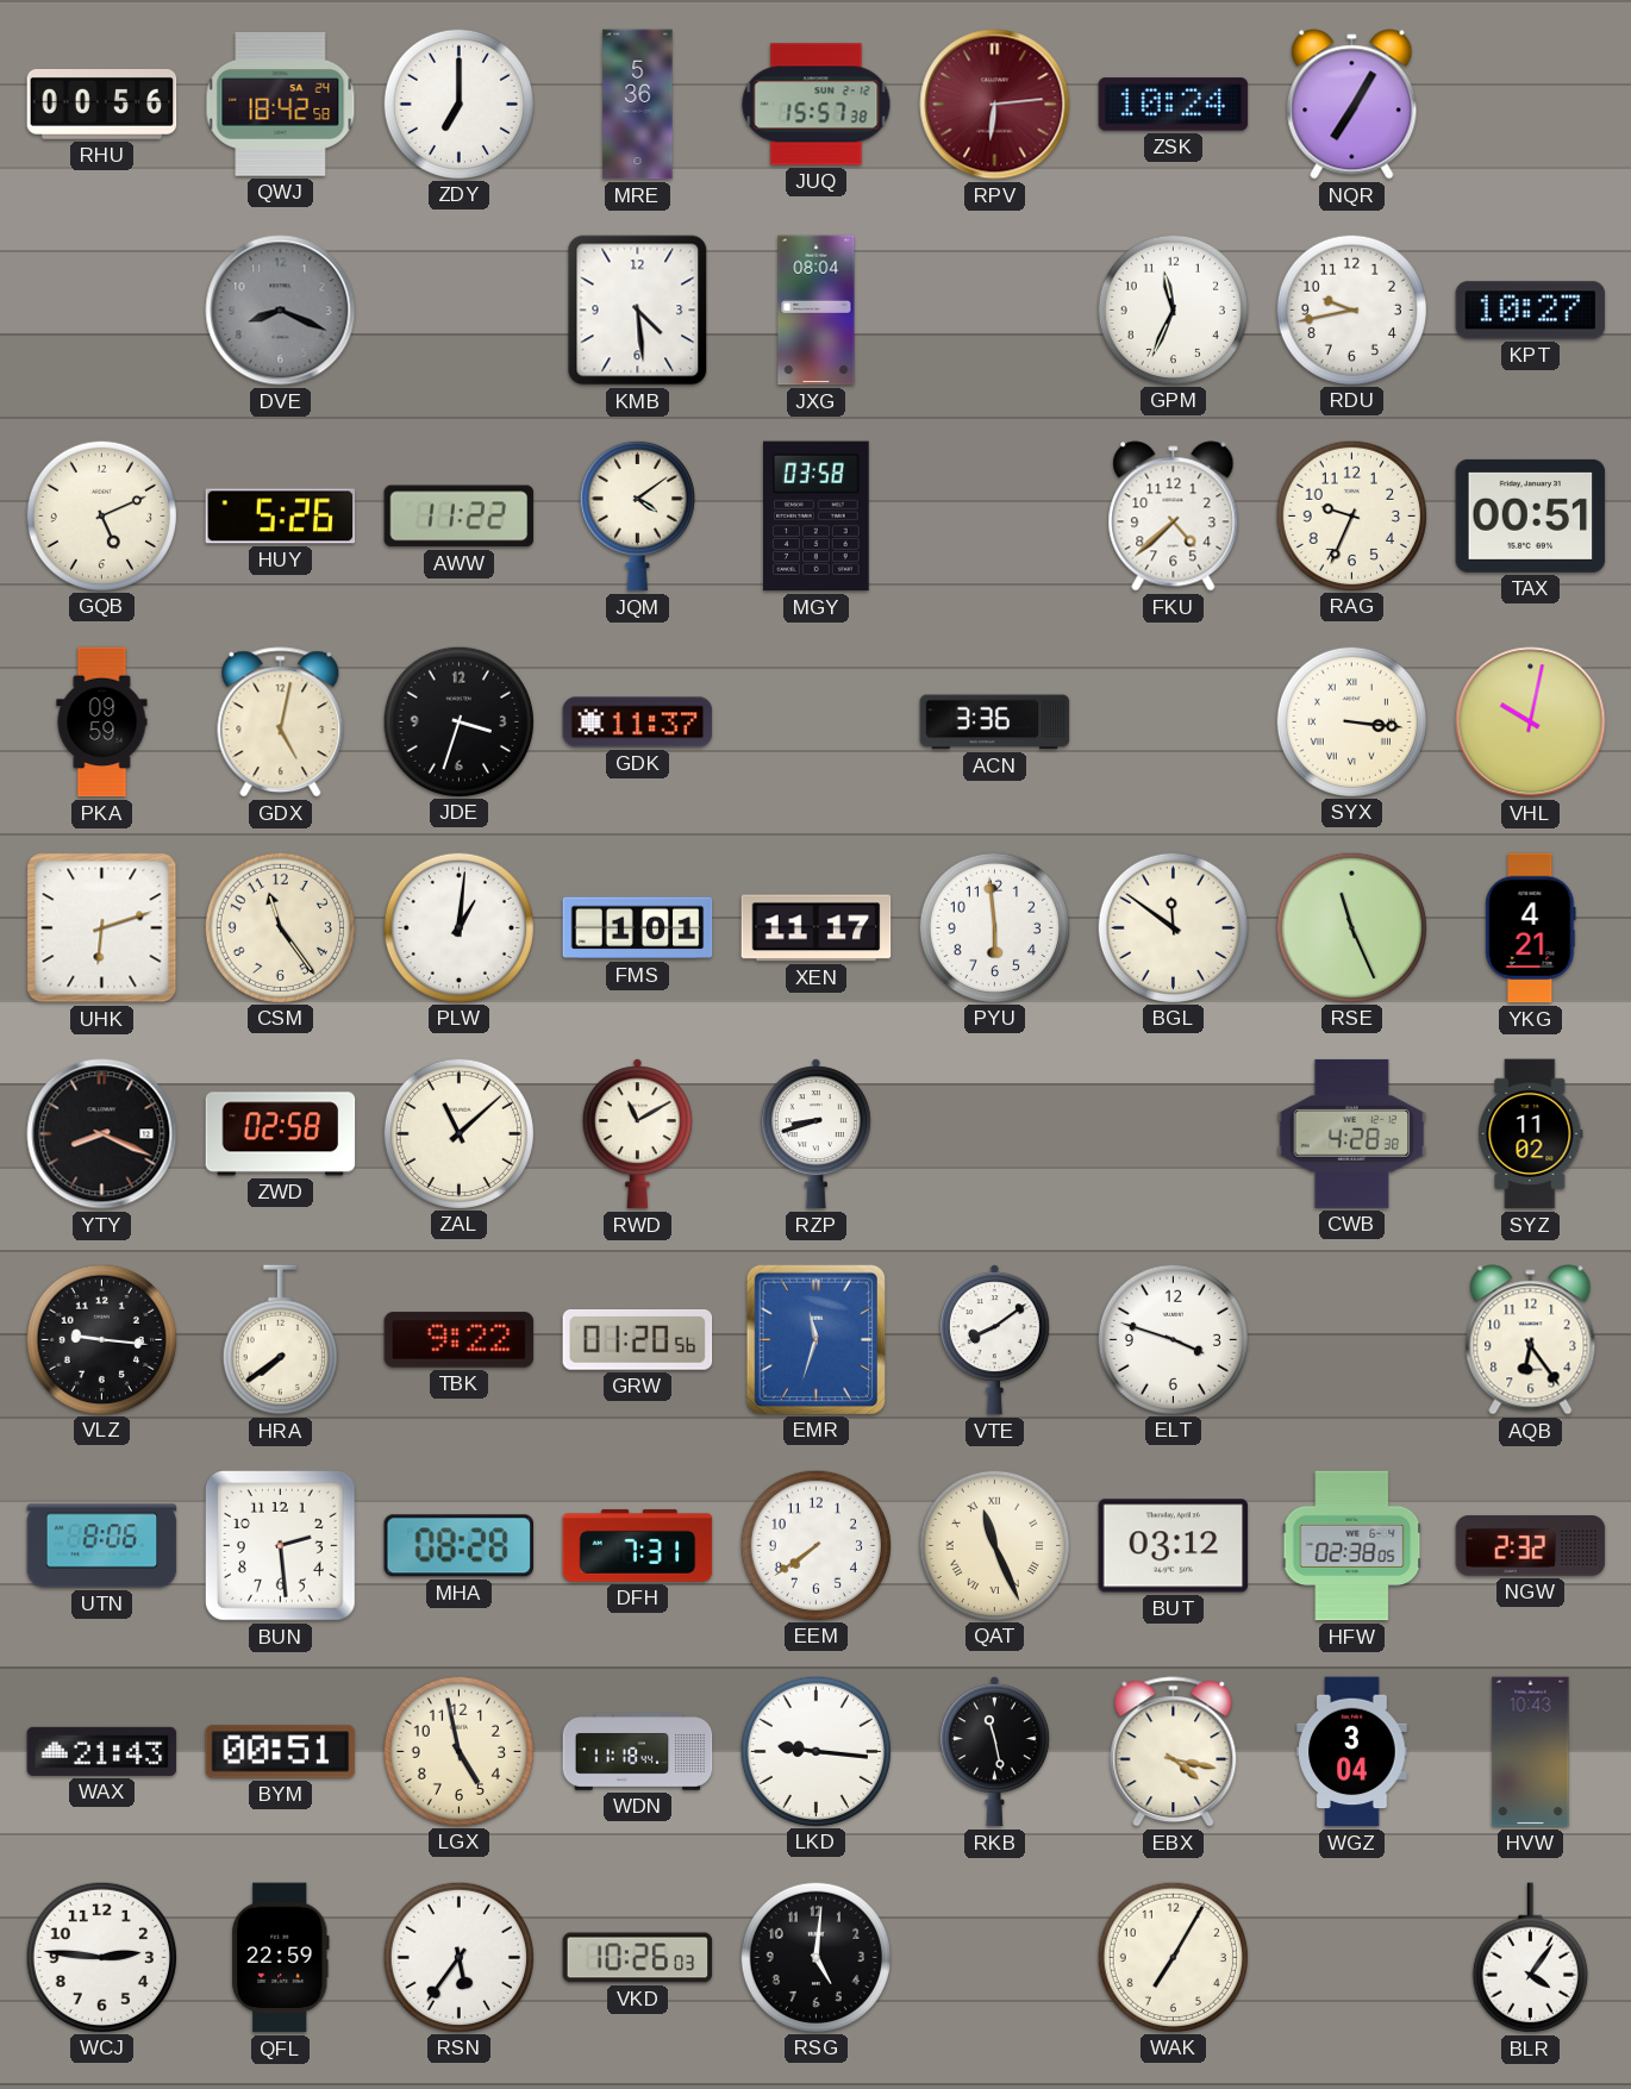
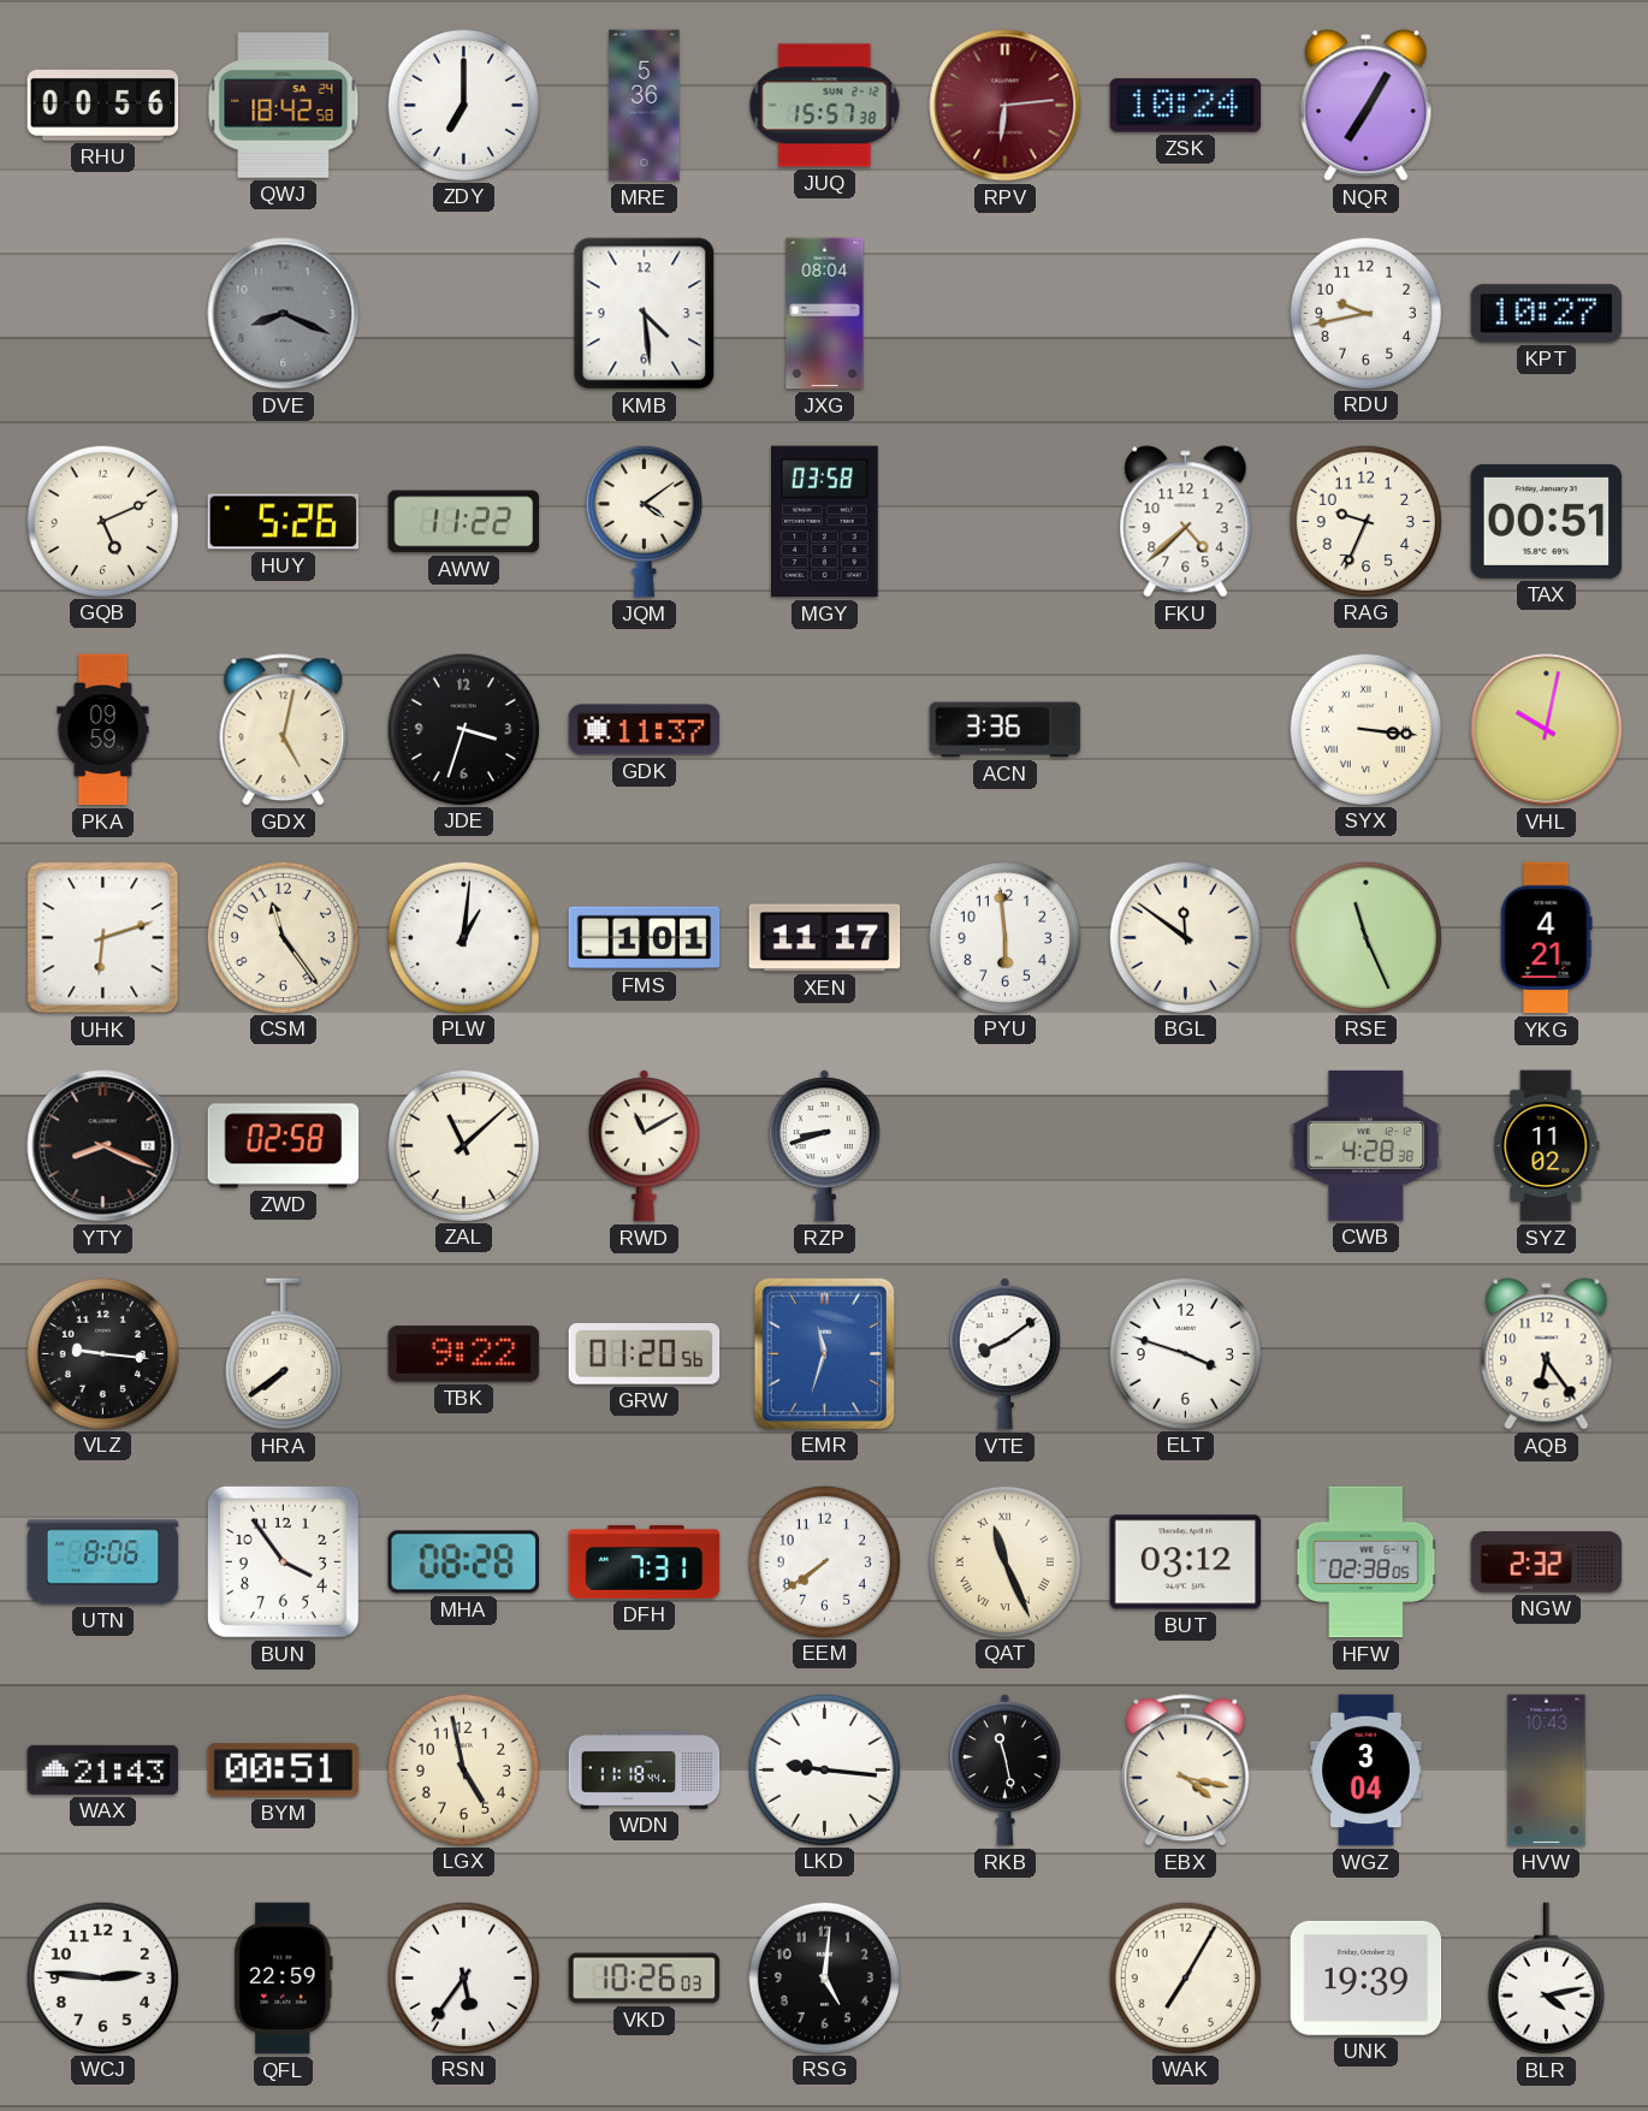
GPM: 11:34 -> none (1173, 309)
BUN: 2:29 -> 3:54 (283, 1561)
UNK: none -> 19:39 (1367, 1977)
BLR: 4:06 -> 4:13 (1546, 1979)
